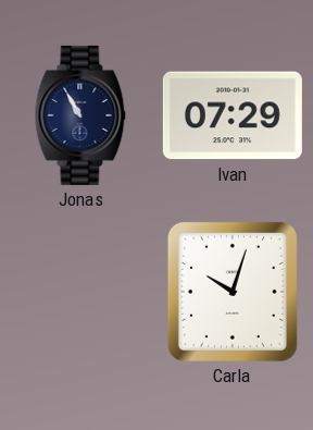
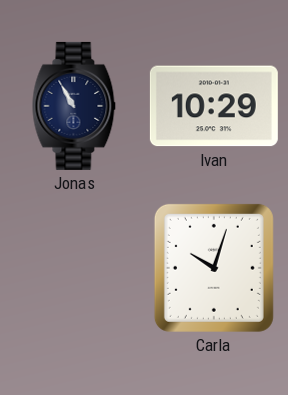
Ivan: 07:29 -> 10:29 (214, 106)
